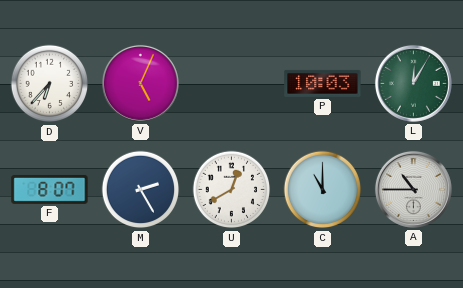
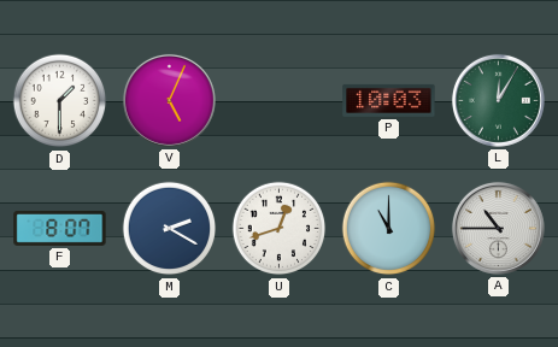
D: 6:37 -> 1:30 (60, 101)
M: 2:25 -> 2:20 (170, 229)
U: 12:40 -> 12:42 (280, 229)
